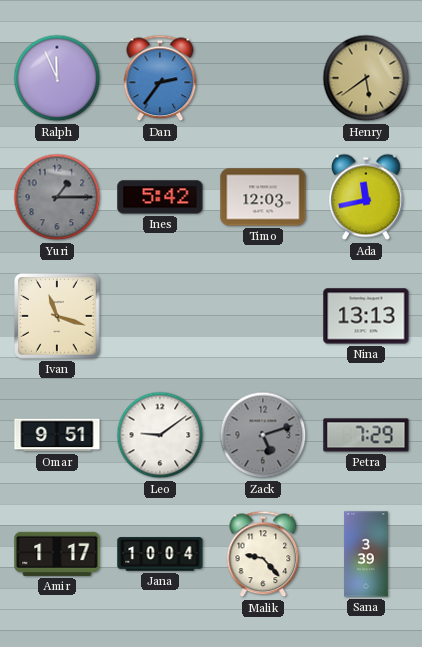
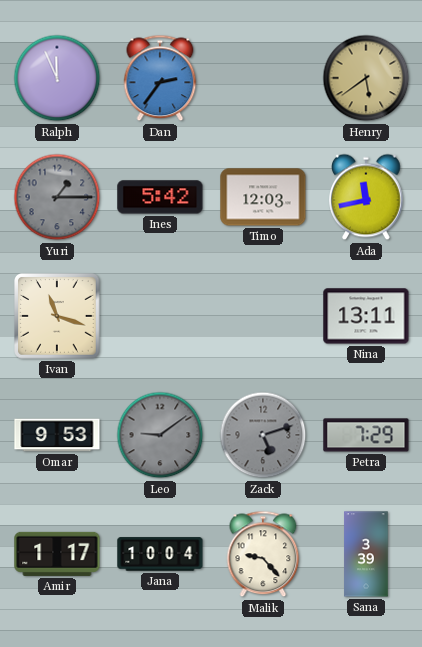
Nina: 13:13 -> 13:11 (366, 316)
Omar: 9:51 -> 9:53 (57, 435)
Leo dial: white -> grey (160, 435)
